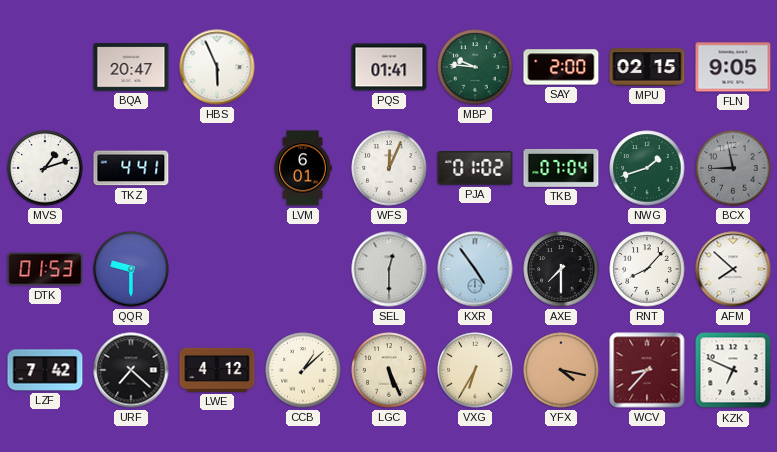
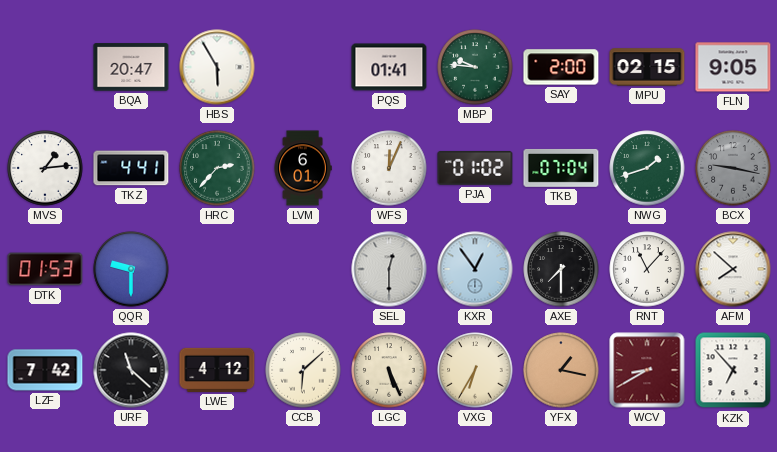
HBS: 5:56 -> 5:55 (217, 67)
MVS: 1:12 -> 1:14 (45, 168)
HRC: none -> 2:37 (217, 168)
BCX: 8:58 -> 9:17 (733, 168)
KXR: 4:54 -> 12:54 (475, 269)
RNT: 8:07 -> 11:07 (647, 269)
URF: 7:22 -> 11:22 (131, 370)
CCB: 1:08 -> 6:08 (303, 370)
YFX: 4:17 -> 1:17 (561, 370)
WCV: 8:37 -> 8:40 (647, 370)
KZK: 6:49 -> 6:53 (733, 370)
